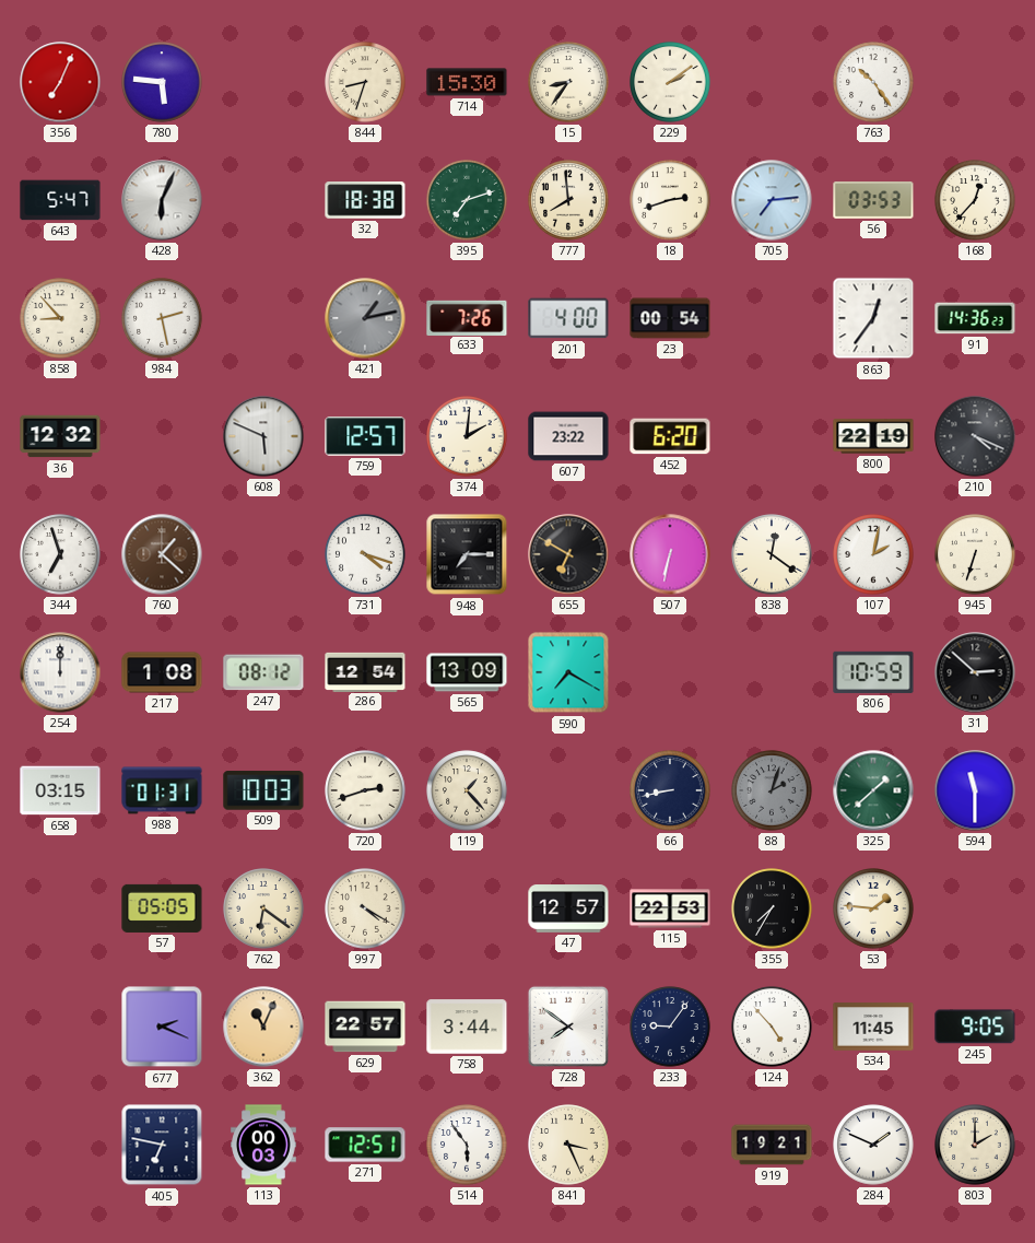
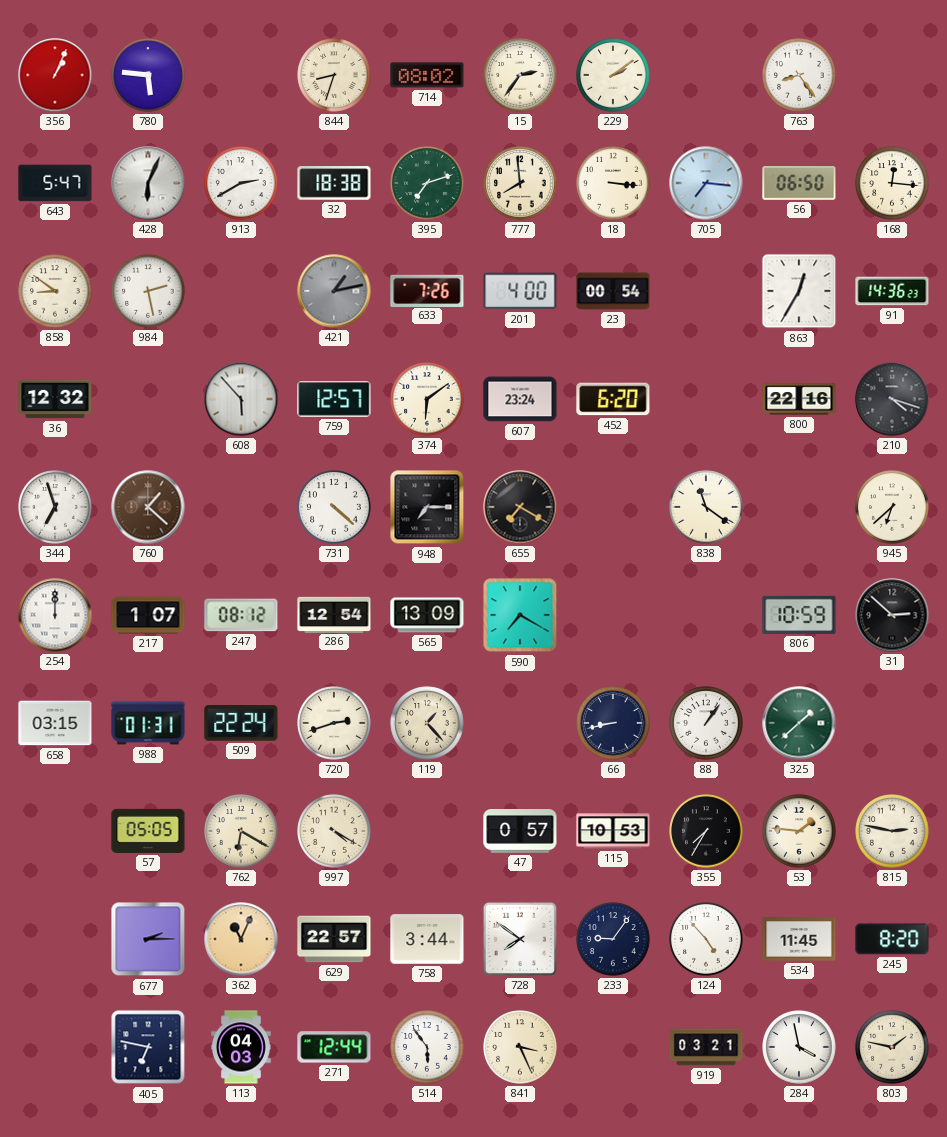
356: 7:04 -> 1:04 (55, 75)
714: 15:30 -> 08:02 (427, 75)
15: 8:36 -> 2:36 (520, 75)
763: 10:24 -> 8:24 (799, 75)
913: none -> 2:40 (241, 183)
18: 2:42 -> 3:16 (613, 183)
705: 7:14 -> 7:16 (706, 183)
56: 03:53 -> 06:50 (799, 183)
168: 12:37 -> 12:16 (892, 183)
858: 8:53 -> 8:51 (55, 291)
863: 12:36 -> 12:35 (799, 291)
608: 5:49 -> 5:53 (241, 399)
374: 2:01 -> 6:09 (427, 399)
607: 23:22 -> 23:24 (520, 399)
800: 22:19 -> 22:16 (799, 399)
210: 4:19 -> 4:18 (892, 399)
731: 4:18 -> 4:22 (334, 507)
655: 6:50 -> 7:20 (520, 507)
507: 6:32 -> none (670, 554)
838: 12:21 -> 11:21 (706, 507)
107: 2:02 -> none (873, 554)
945: 6:33 -> 6:38 (892, 507)
217: 1:08 -> 1:07 (148, 615)
509: 10:03 -> 22:24 (241, 723)
88: 2:03 -> 1:06 (706, 723)
88 dial: grey -> white (706, 723)
594: 11:30 -> none (975, 790)
762: 6:21 -> 6:20 (241, 831)
47: 12:57 -> 0:57 (520, 832)
115: 22:53 -> 10:53 (613, 831)
815: none -> 2:47 (892, 831)
677: 2:19 -> 2:15 (148, 939)
245: 9:05 -> 8:20 (892, 939)
113: 00:03 -> 04:03 (241, 1047)
271: 12:51 -> 12:44 (334, 1047)
919: 19:21 -> 03:21 (706, 1047)
284: 1:49 -> 3:58 (799, 1047)
803: 2:00 -> 1:47 (892, 1047)
